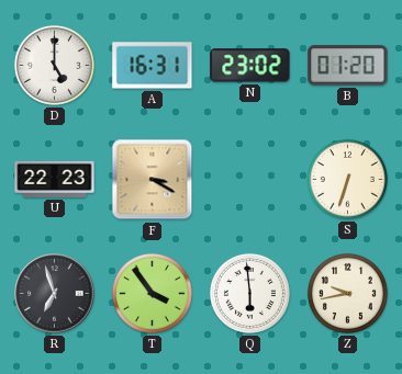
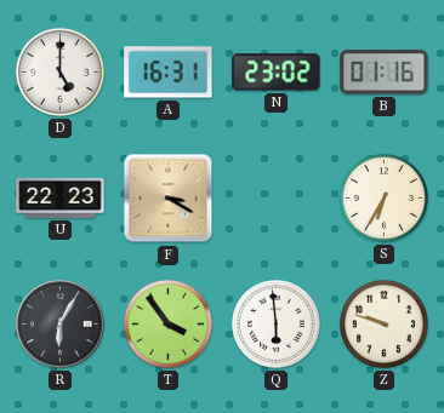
B: 01:20 -> 01:16 (385, 73)
S: 6:33 -> 6:35 (383, 197)
R: 6:57 -> 6:05 (61, 325)
Z: 9:43 -> 9:48 (383, 323)
